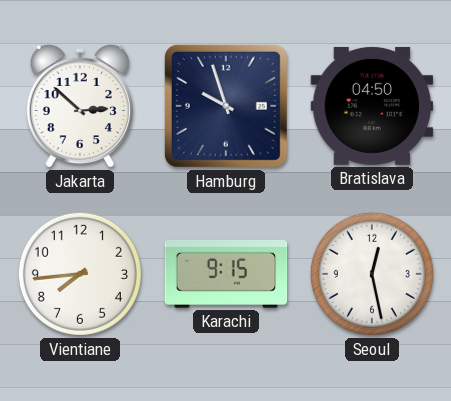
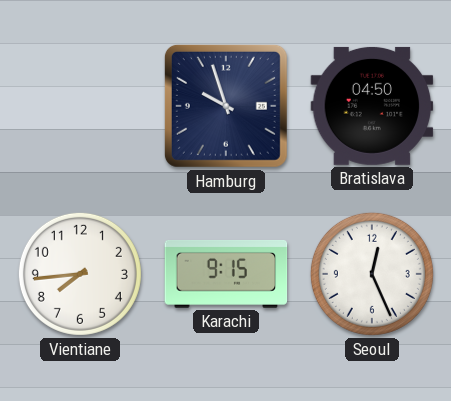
Jakarta: 2:52 -> none (80, 106)
Seoul: 12:28 -> 12:26 (372, 274)
